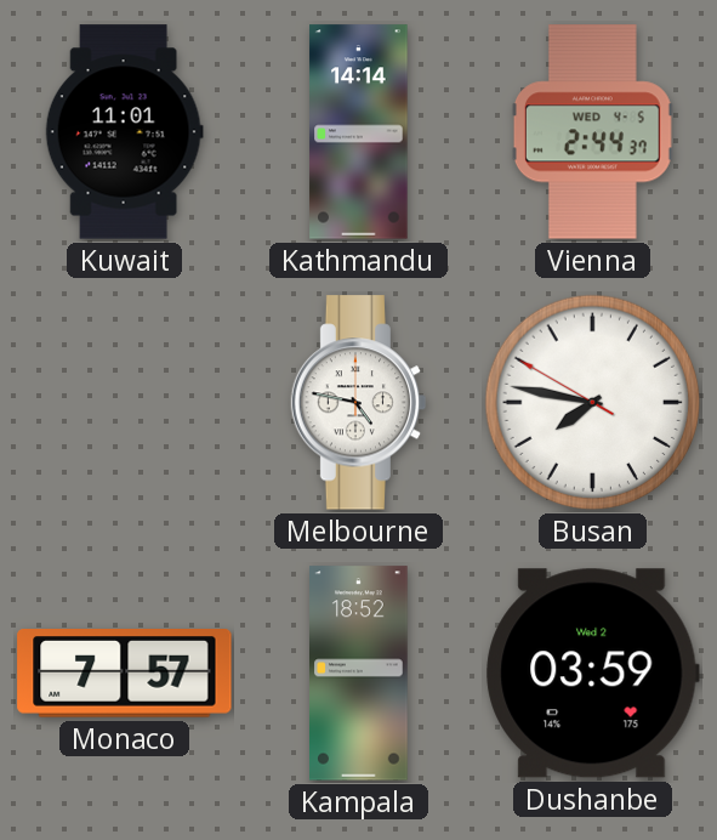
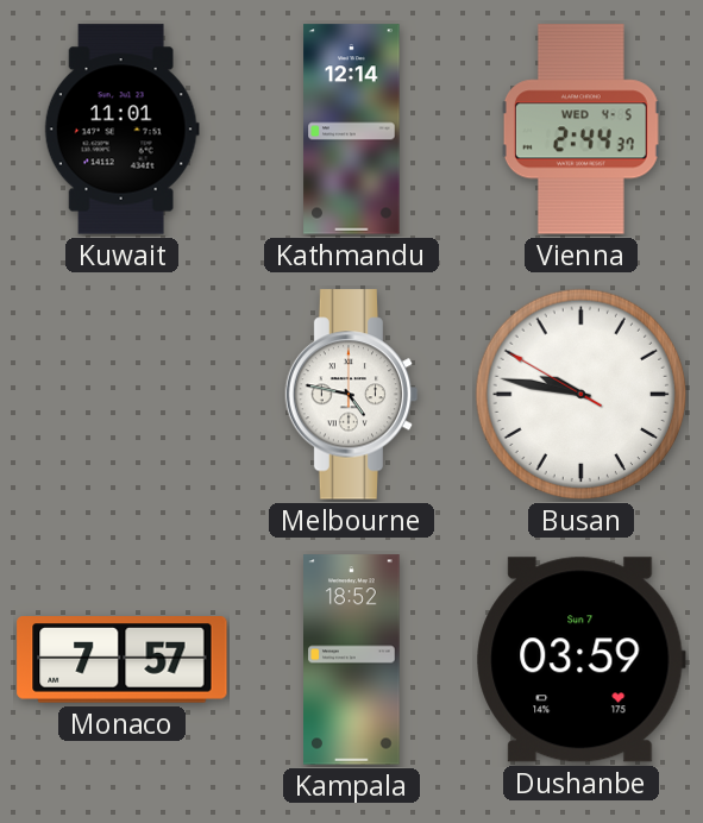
Kathmandu: 14:14 -> 12:14 (352, 130)
Busan: 7:46 -> 9:46 (582, 395)
Dushanbe date: Wed 2 -> Sun 7 (582, 660)
